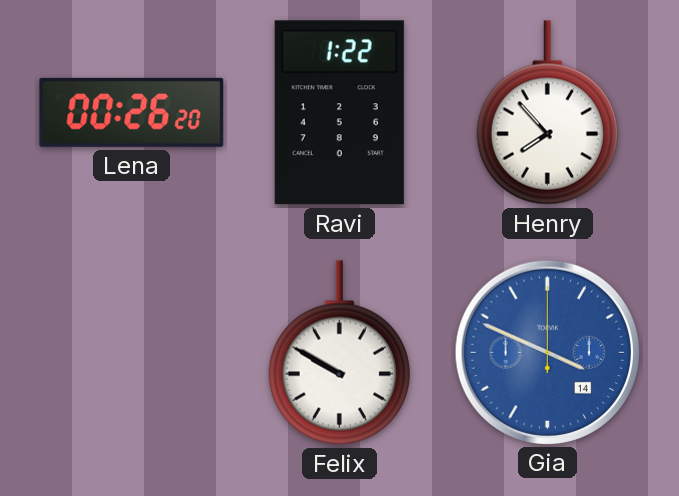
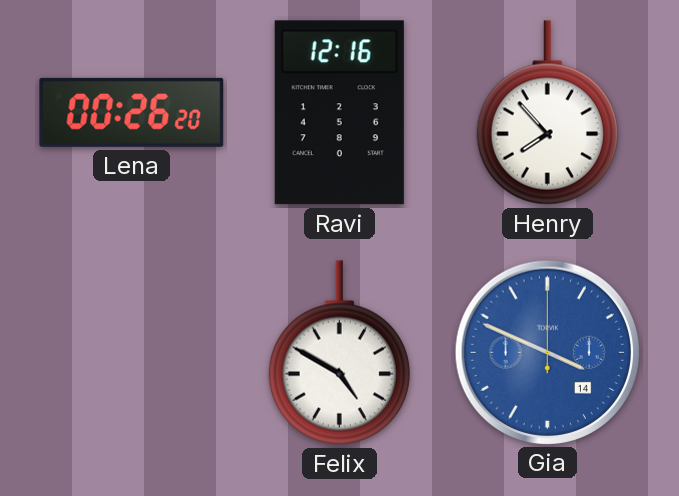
Ravi: 1:22 -> 12:16 (339, 113)
Felix: 9:50 -> 4:50 (339, 353)
